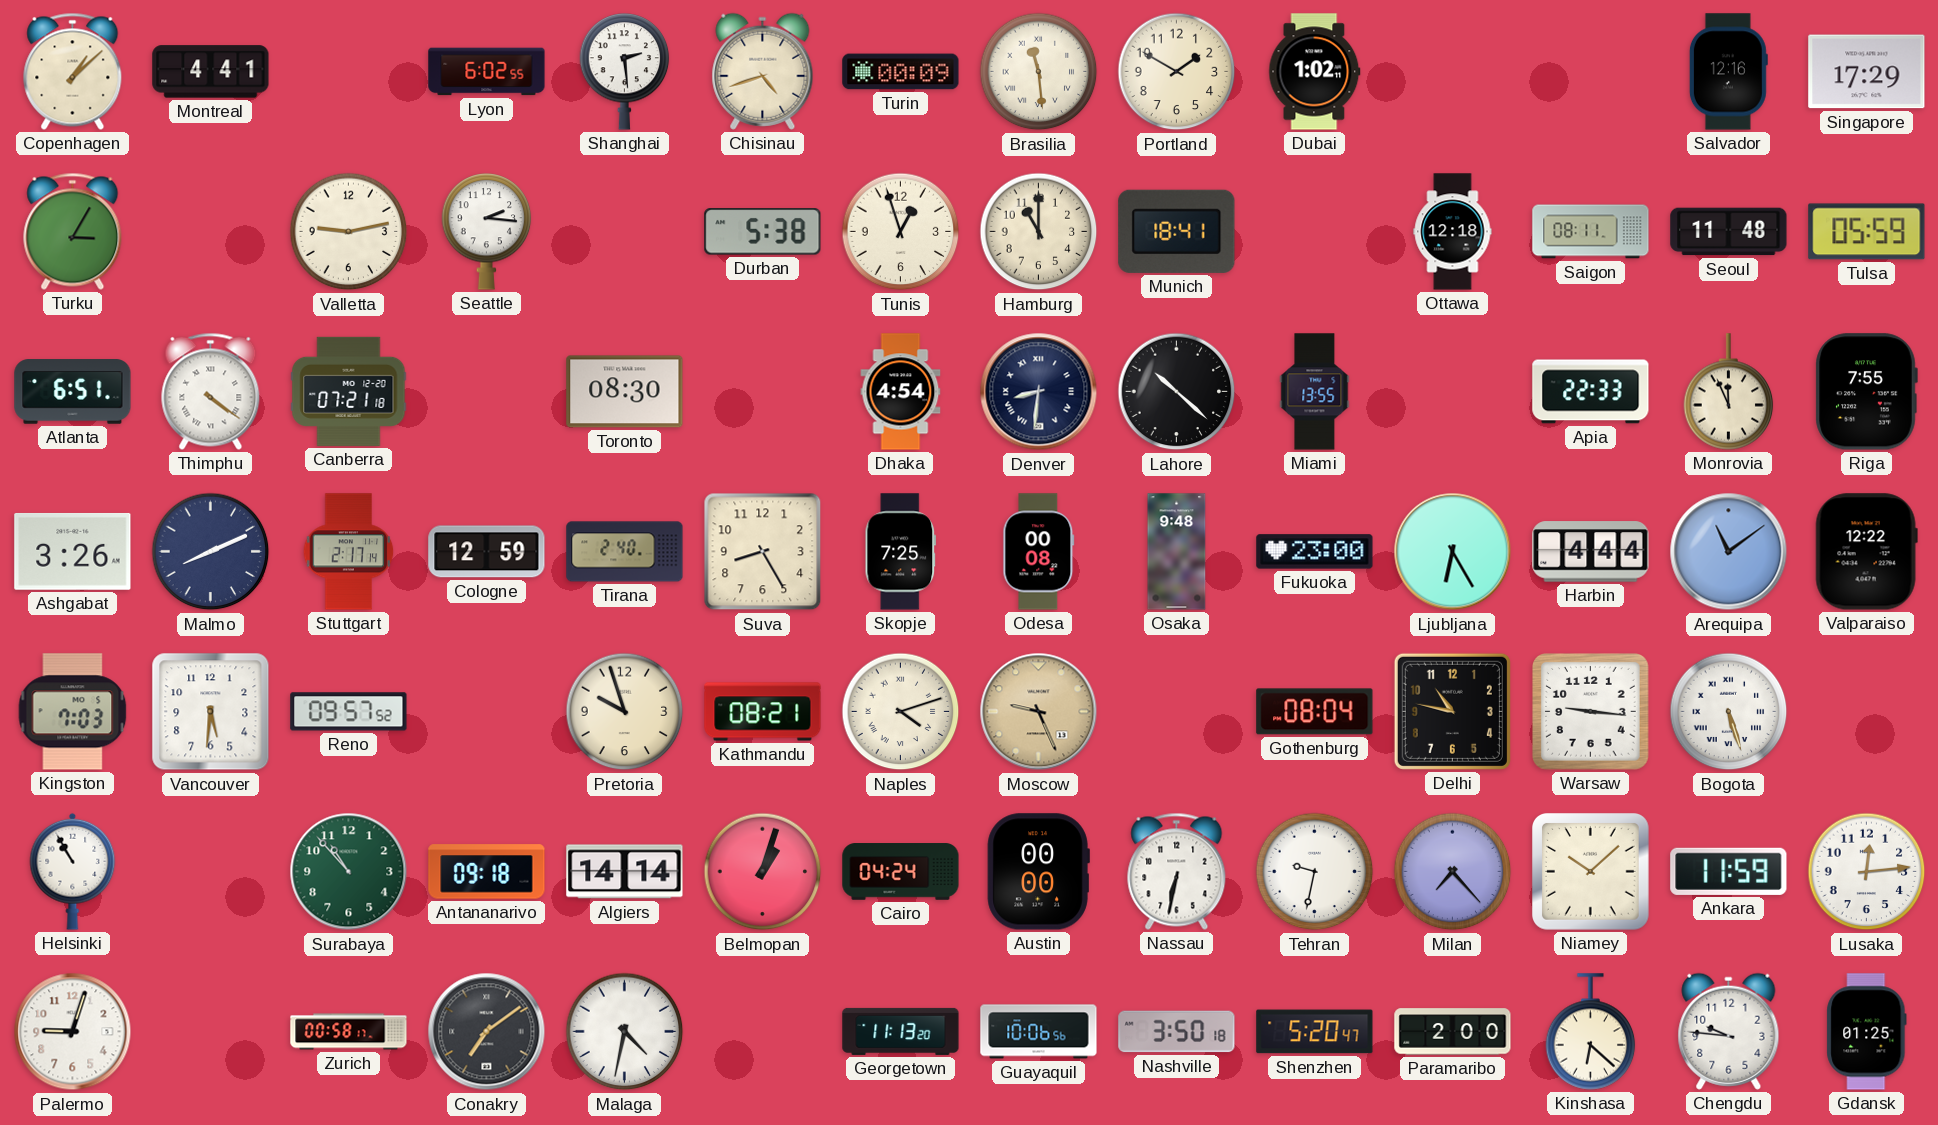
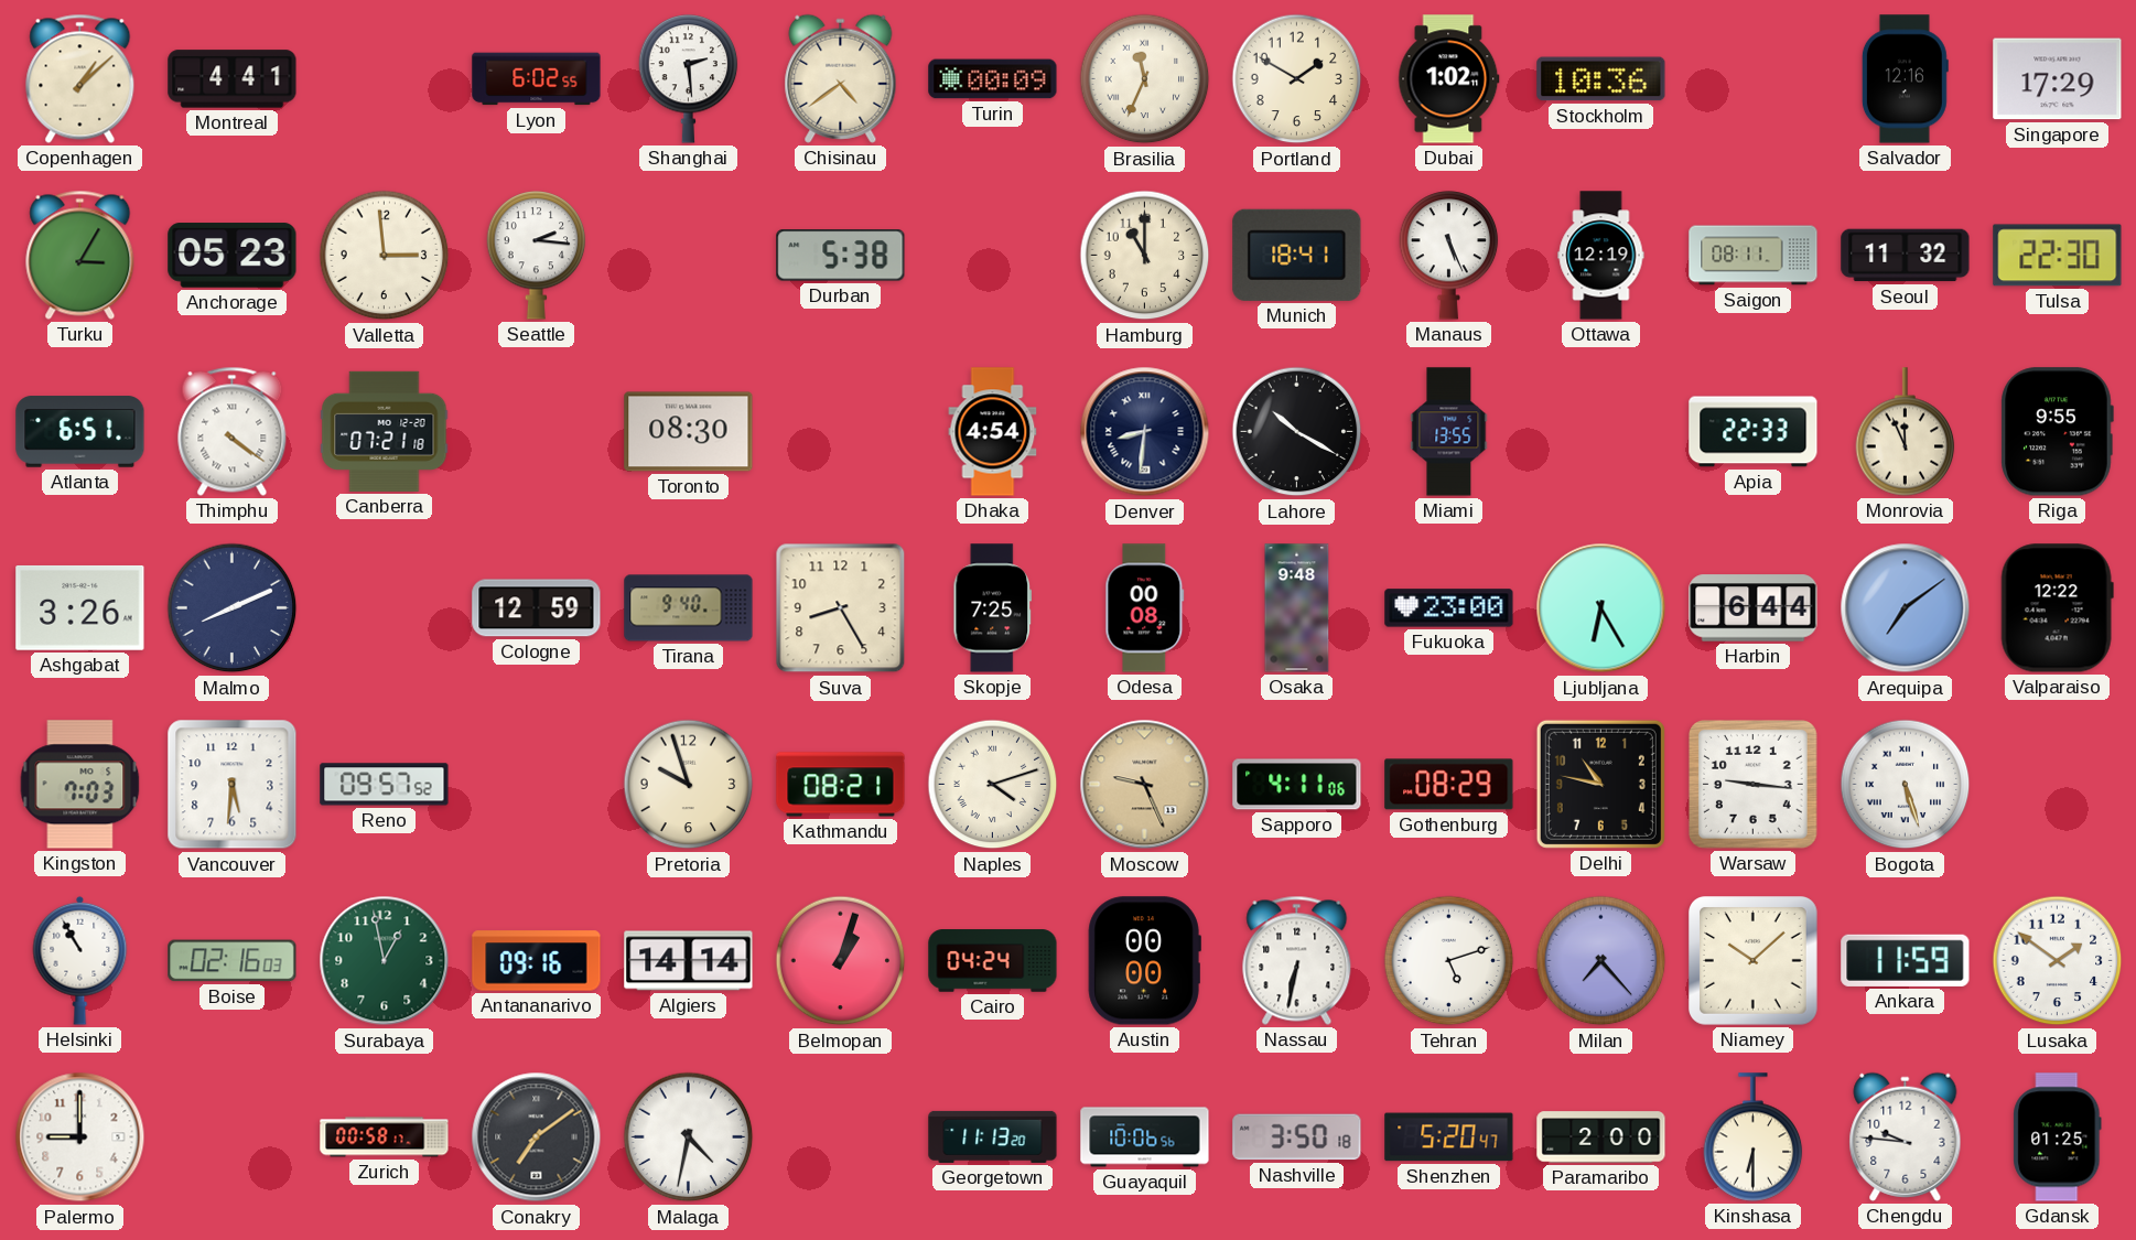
Chisinau: 4:42 -> 4:39 (841, 78)
Brasilia: 11:29 -> 11:34 (1145, 79)
Stockholm: none -> 10:36 (1601, 79)
Anchorage: none -> 05:23 (233, 256)
Valletta: 9:13 -> 2:59 (385, 256)
Tunis: 12:57 -> none (901, 232)
Manaus: none -> 5:26 (1449, 256)
Ottawa: 12:18 -> 12:19 (1601, 256)
Seoul: 11:48 -> 11:32 (1906, 256)
Tulsa: 05:59 -> 22:30 (2058, 256)
Lahore: 10:22 -> 10:20 (1297, 432)
Riga: 7:55 -> 9:55 (2057, 432)
Stuttgart: 2:17 -> none (349, 552)
Tirana: 2:40 -> 9:40 (689, 608)
Harbin: 4:44 -> 6:44 (1754, 608)
Arequipa: 11:09 -> 7:09 (1906, 608)
Sapporo: none -> 4:11 (1297, 785)
Gothenburg: 08:04 -> 08:29 (1449, 785)
Boise: none -> 02:16 (233, 961)
Surabaya: 10:53 -> 12:58 (385, 961)
Antananarivo: 09:18 -> 09:16 (537, 961)
Tehran: 9:32 -> 5:12 (1449, 961)
Lusaka: 12:14 -> 1:51 (2058, 961)
Palermo: 9:03 -> 9:00 (80, 1137)
Kinshasa: 6:22 -> 6:30 (1754, 1137)
